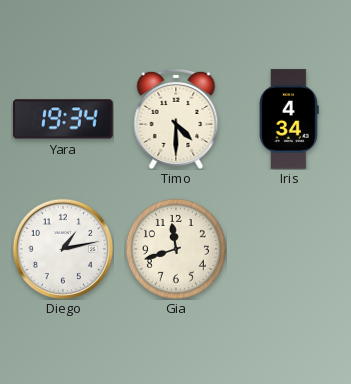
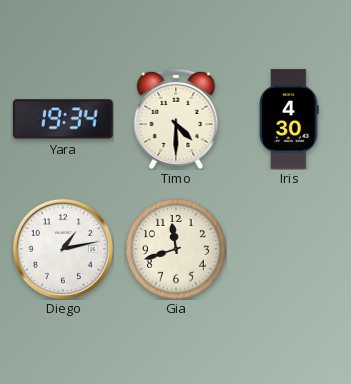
Iris: 4:34 -> 4:30 (290, 119)
